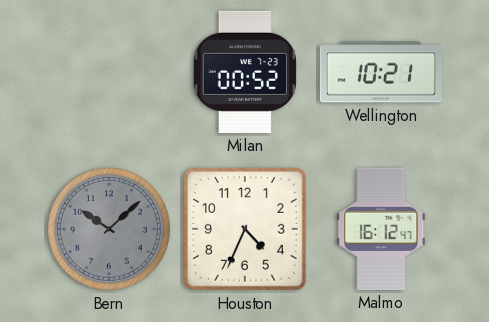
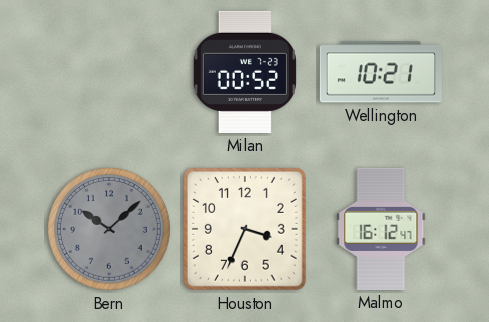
Houston: 4:34 -> 3:34 (245, 229)
